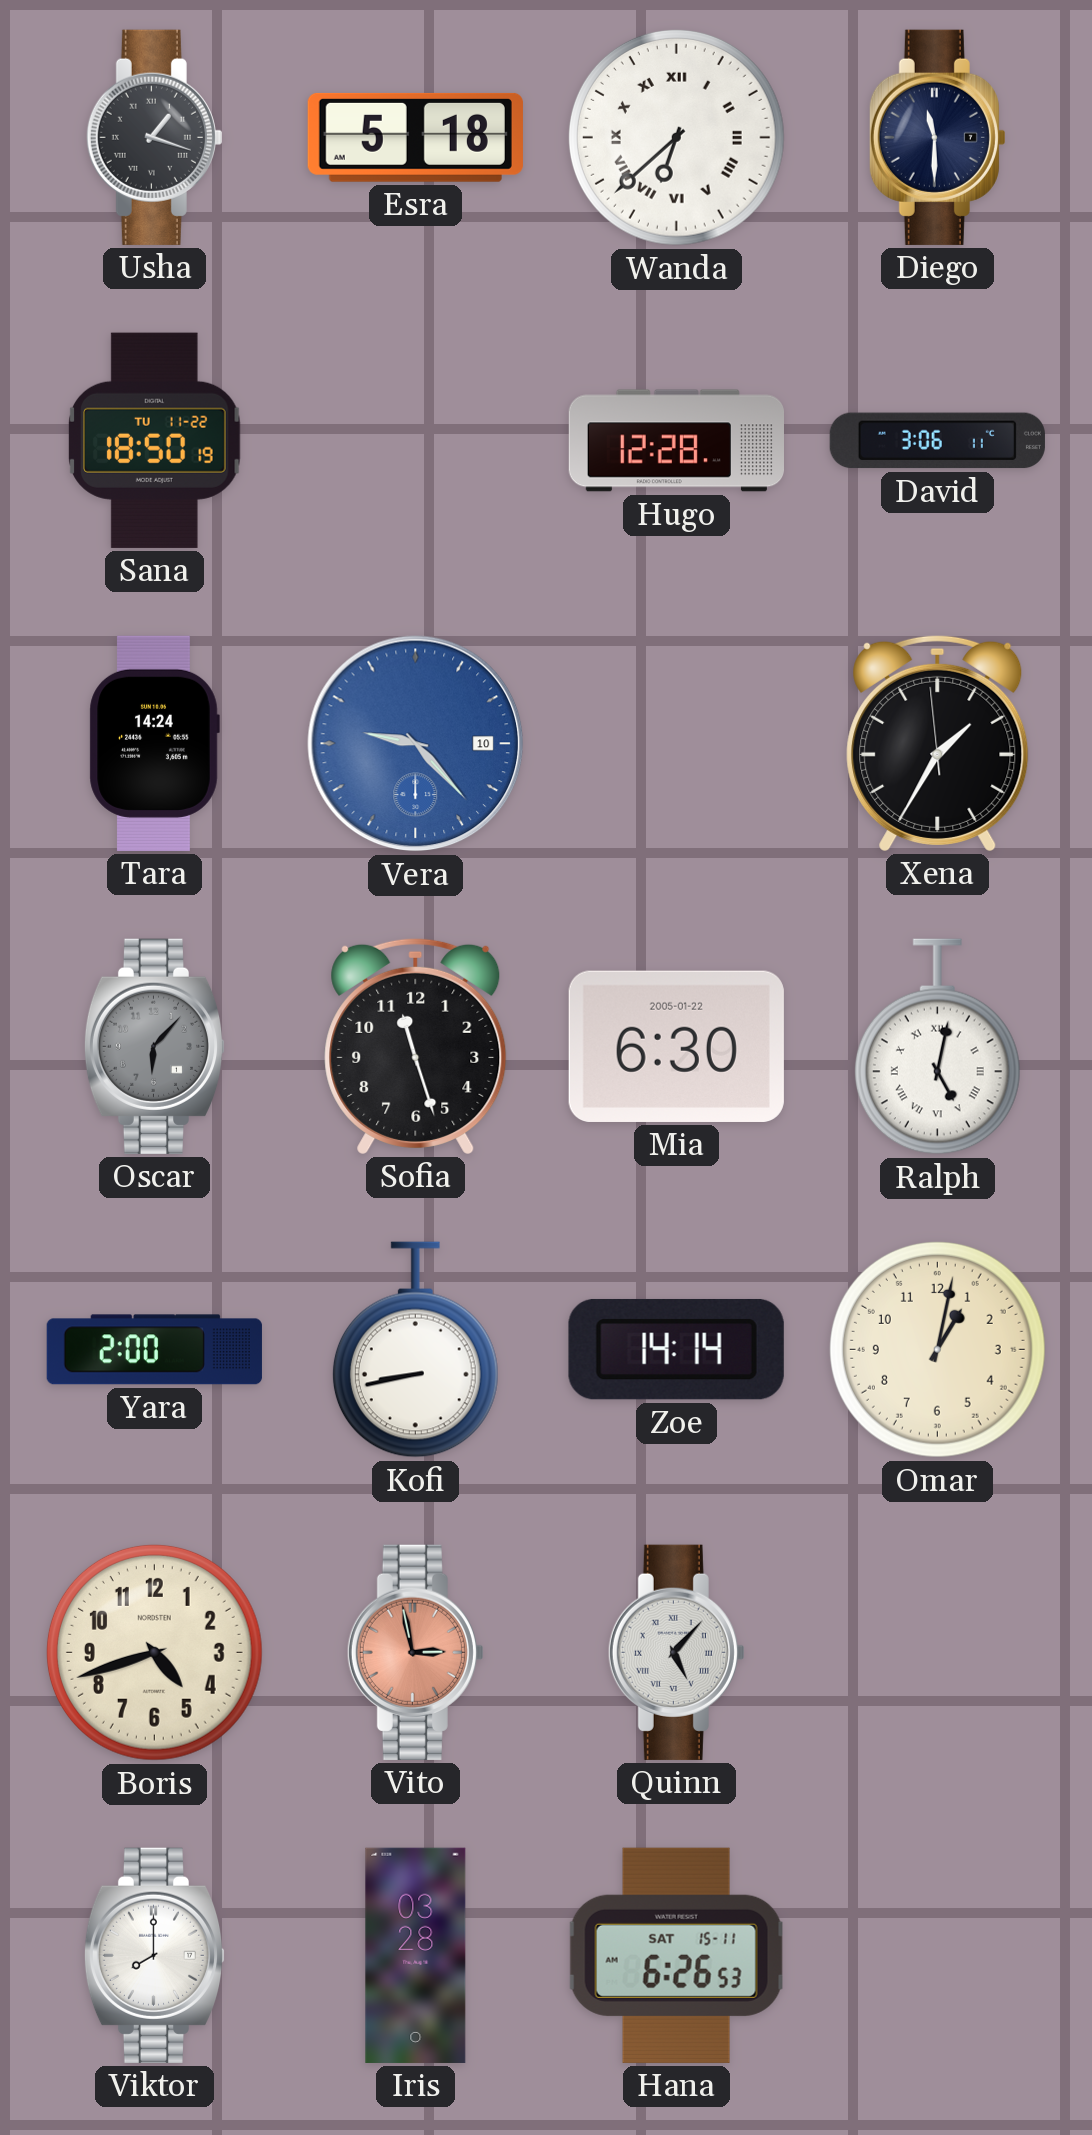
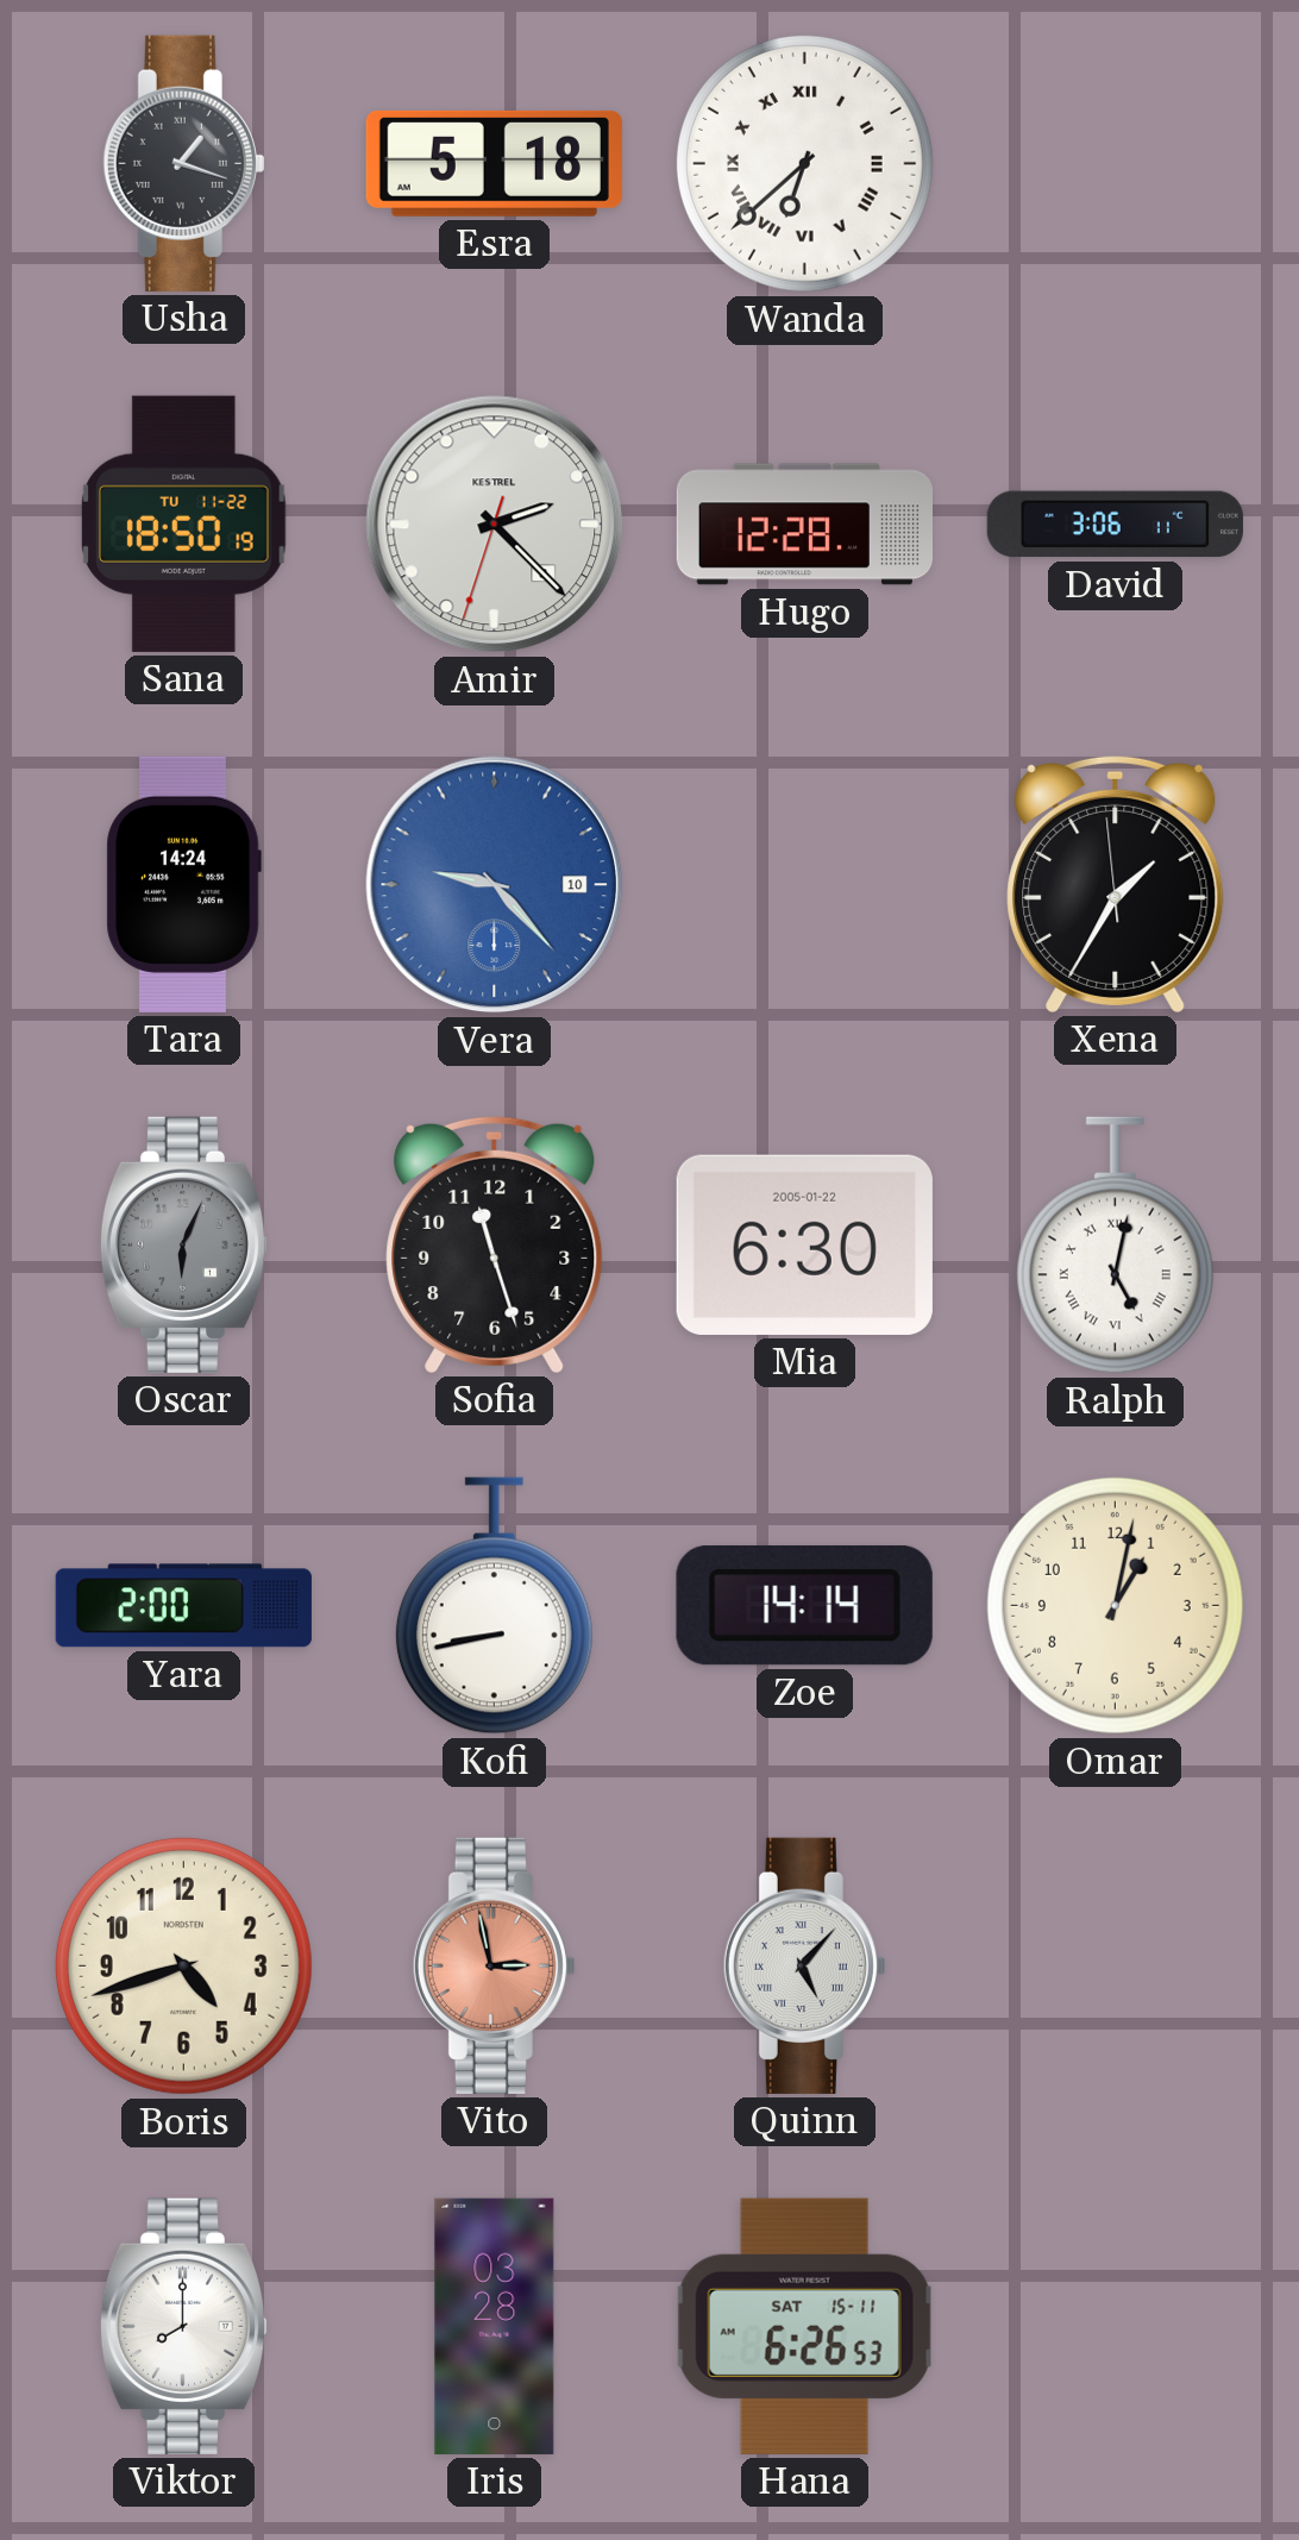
Diego: 11:30 -> none (937, 137)
Amir: none -> 2:22 (495, 525)
Oscar: 6:07 -> 6:04 (184, 1244)
